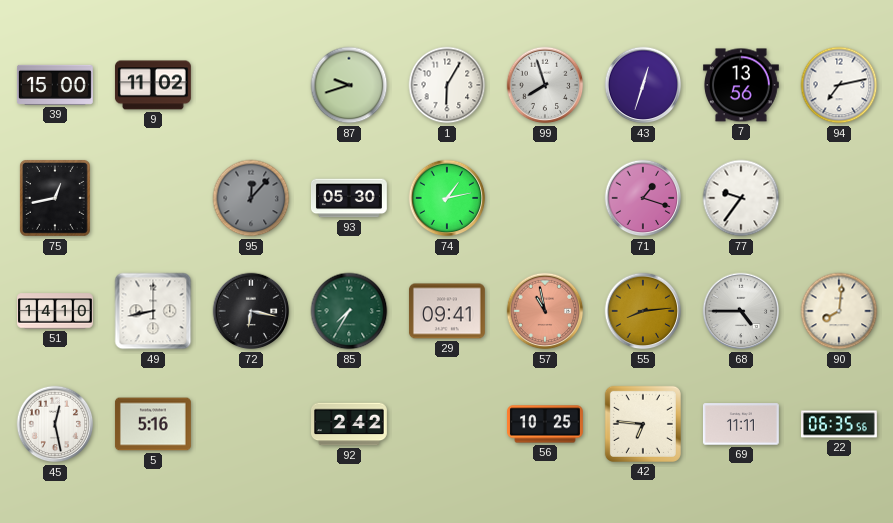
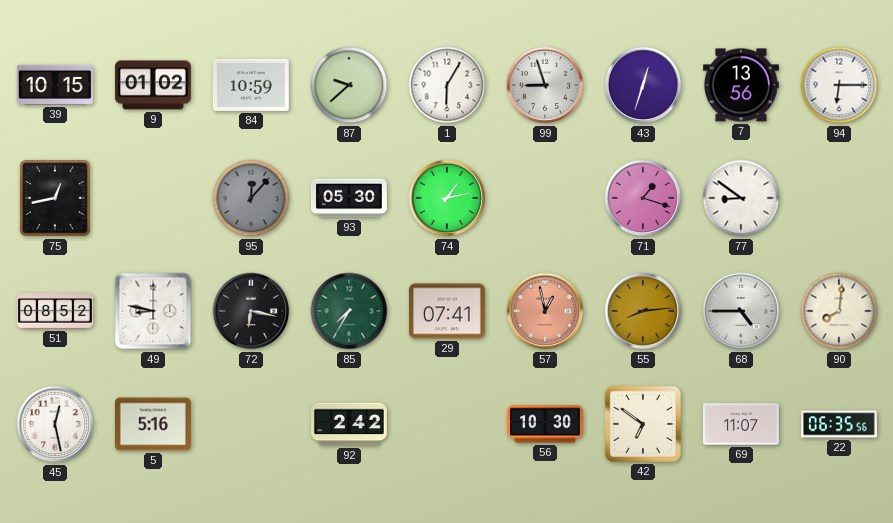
39: 15:00 -> 10:15 (55, 85)
9: 11:02 -> 01:02 (153, 85)
84: none -> 10:59 (251, 85)
87: 9:42 -> 9:38 (349, 85)
99: 7:57 -> 8:57 (545, 85)
94: 7:13 -> 6:15 (839, 85)
77: 9:36 -> 8:51 (741, 198)
51: 14:10 -> 08:52 (56, 311)
49: 8:43 -> 8:47 (153, 311)
29: 09:41 -> 07:41 (447, 311)
57: 10:58 -> 12:58 (545, 311)
56: 10:25 -> 10:30 (546, 424)
42: 6:46 -> 6:51 (643, 424)
69: 11:11 -> 11:07 (741, 424)
